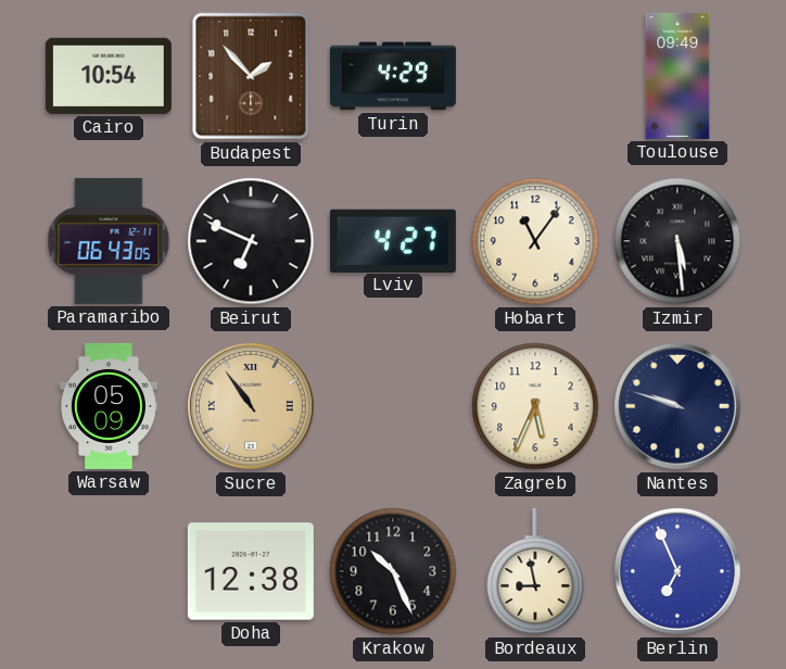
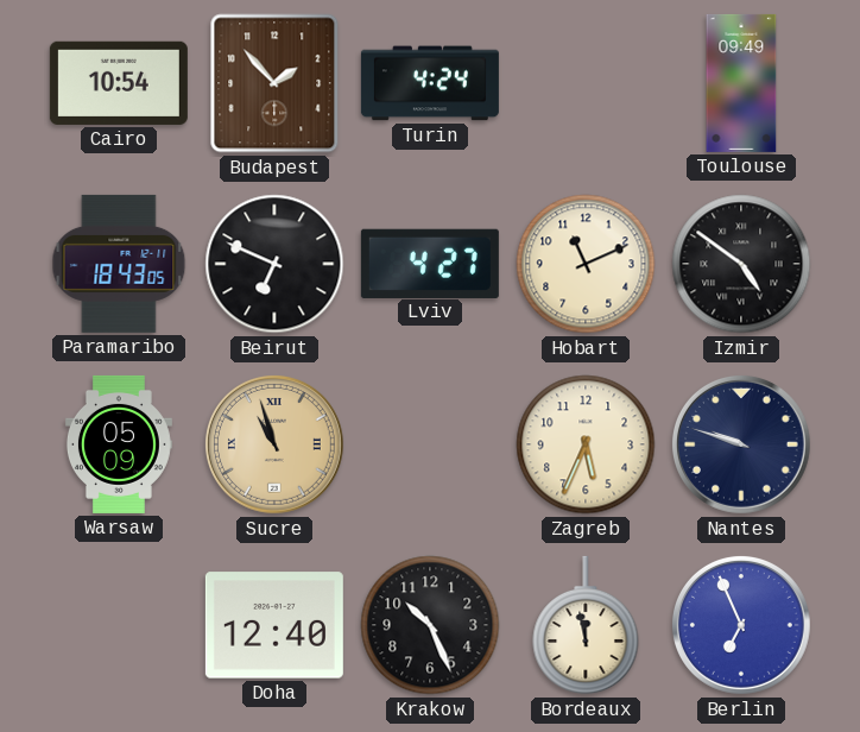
Turin: 4:29 -> 4:24 (430, 83)
Paramaribo: 06:43 -> 18:43 (119, 264)
Hobart: 11:06 -> 11:11 (586, 264)
Izmir: 5:29 -> 4:51 (741, 264)
Sucre: 10:54 -> 10:57 (276, 446)
Doha: 12:38 -> 12:40 (274, 625)
Bordeaux: 8:58 -> 11:58 (586, 625)
